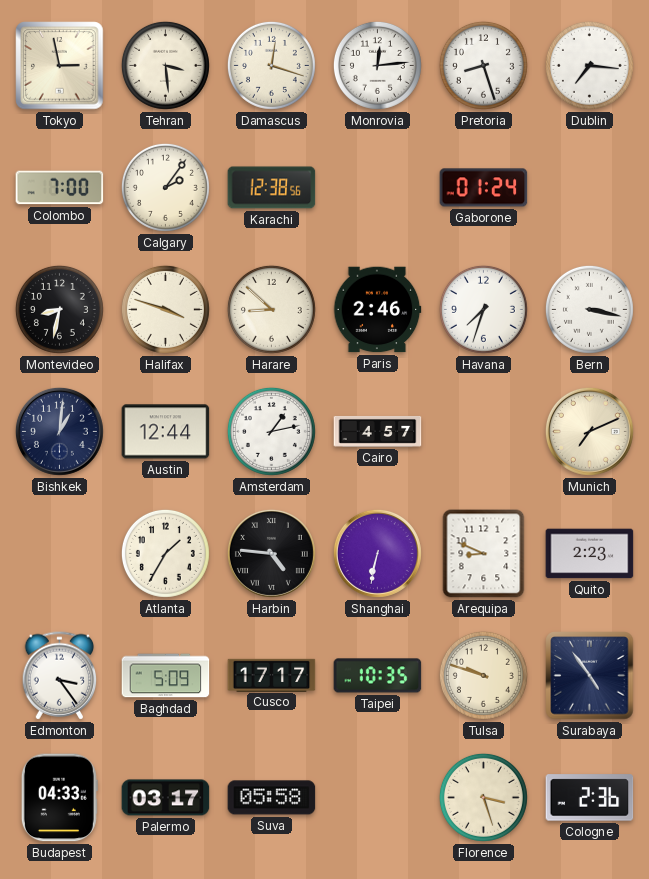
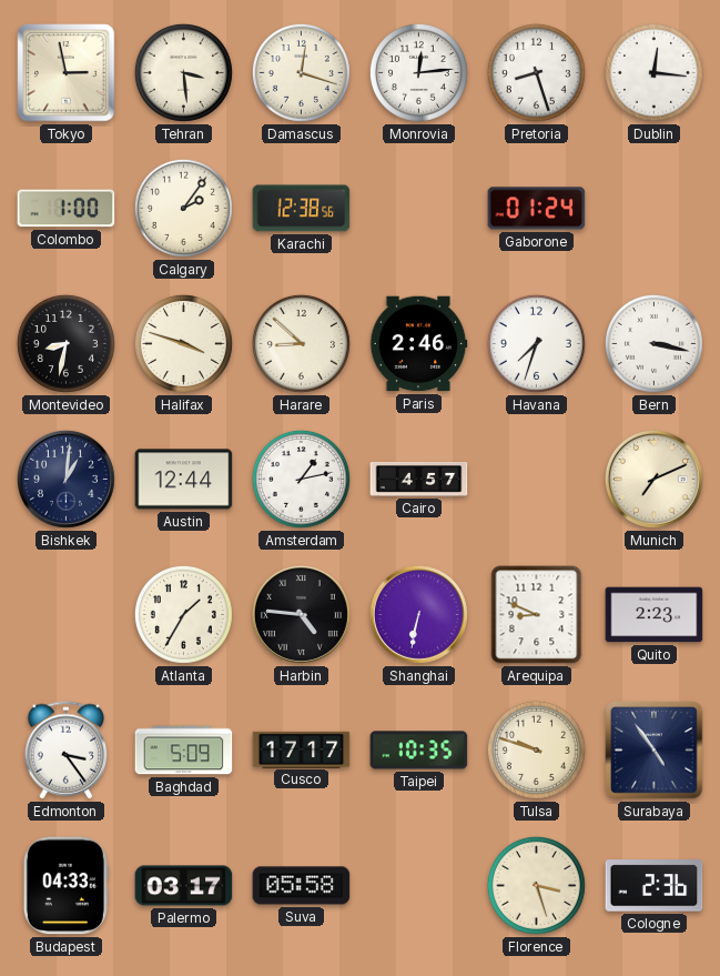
Dublin: 7:16 -> 12:16 (653, 72)
Colombo: 7:00 -> 1:00 (67, 209)
